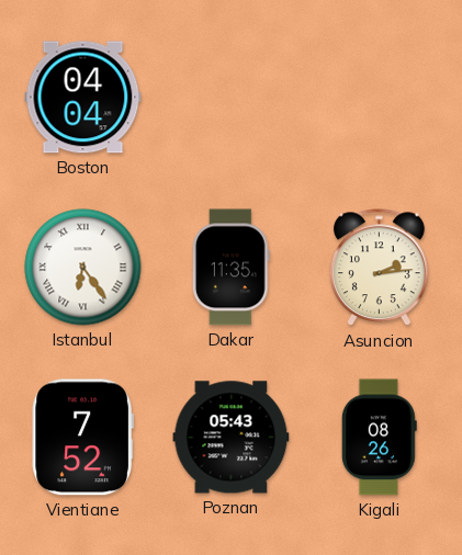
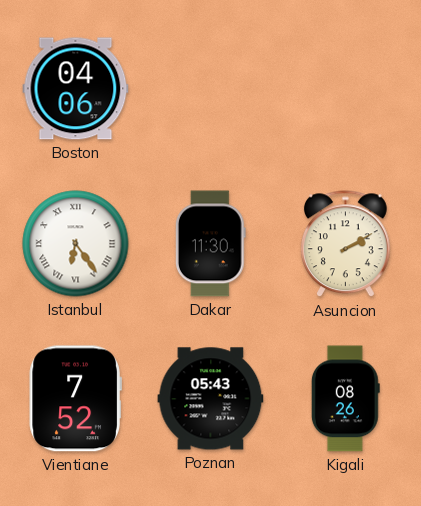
Boston: 04:04 -> 04:06 (76, 89)
Dakar: 11:35 -> 11:30 (210, 244)
Asuncion: 2:14 -> 2:10 (346, 244)
